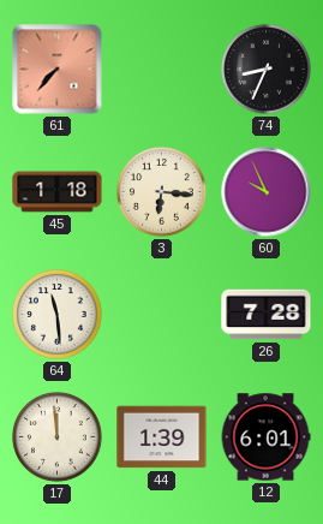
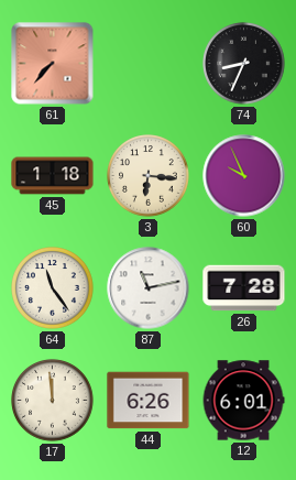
64: 11:29 -> 11:24 (53, 288)
87: none -> 11:13 (149, 288)
44: 1:39 -> 6:26 (149, 401)
